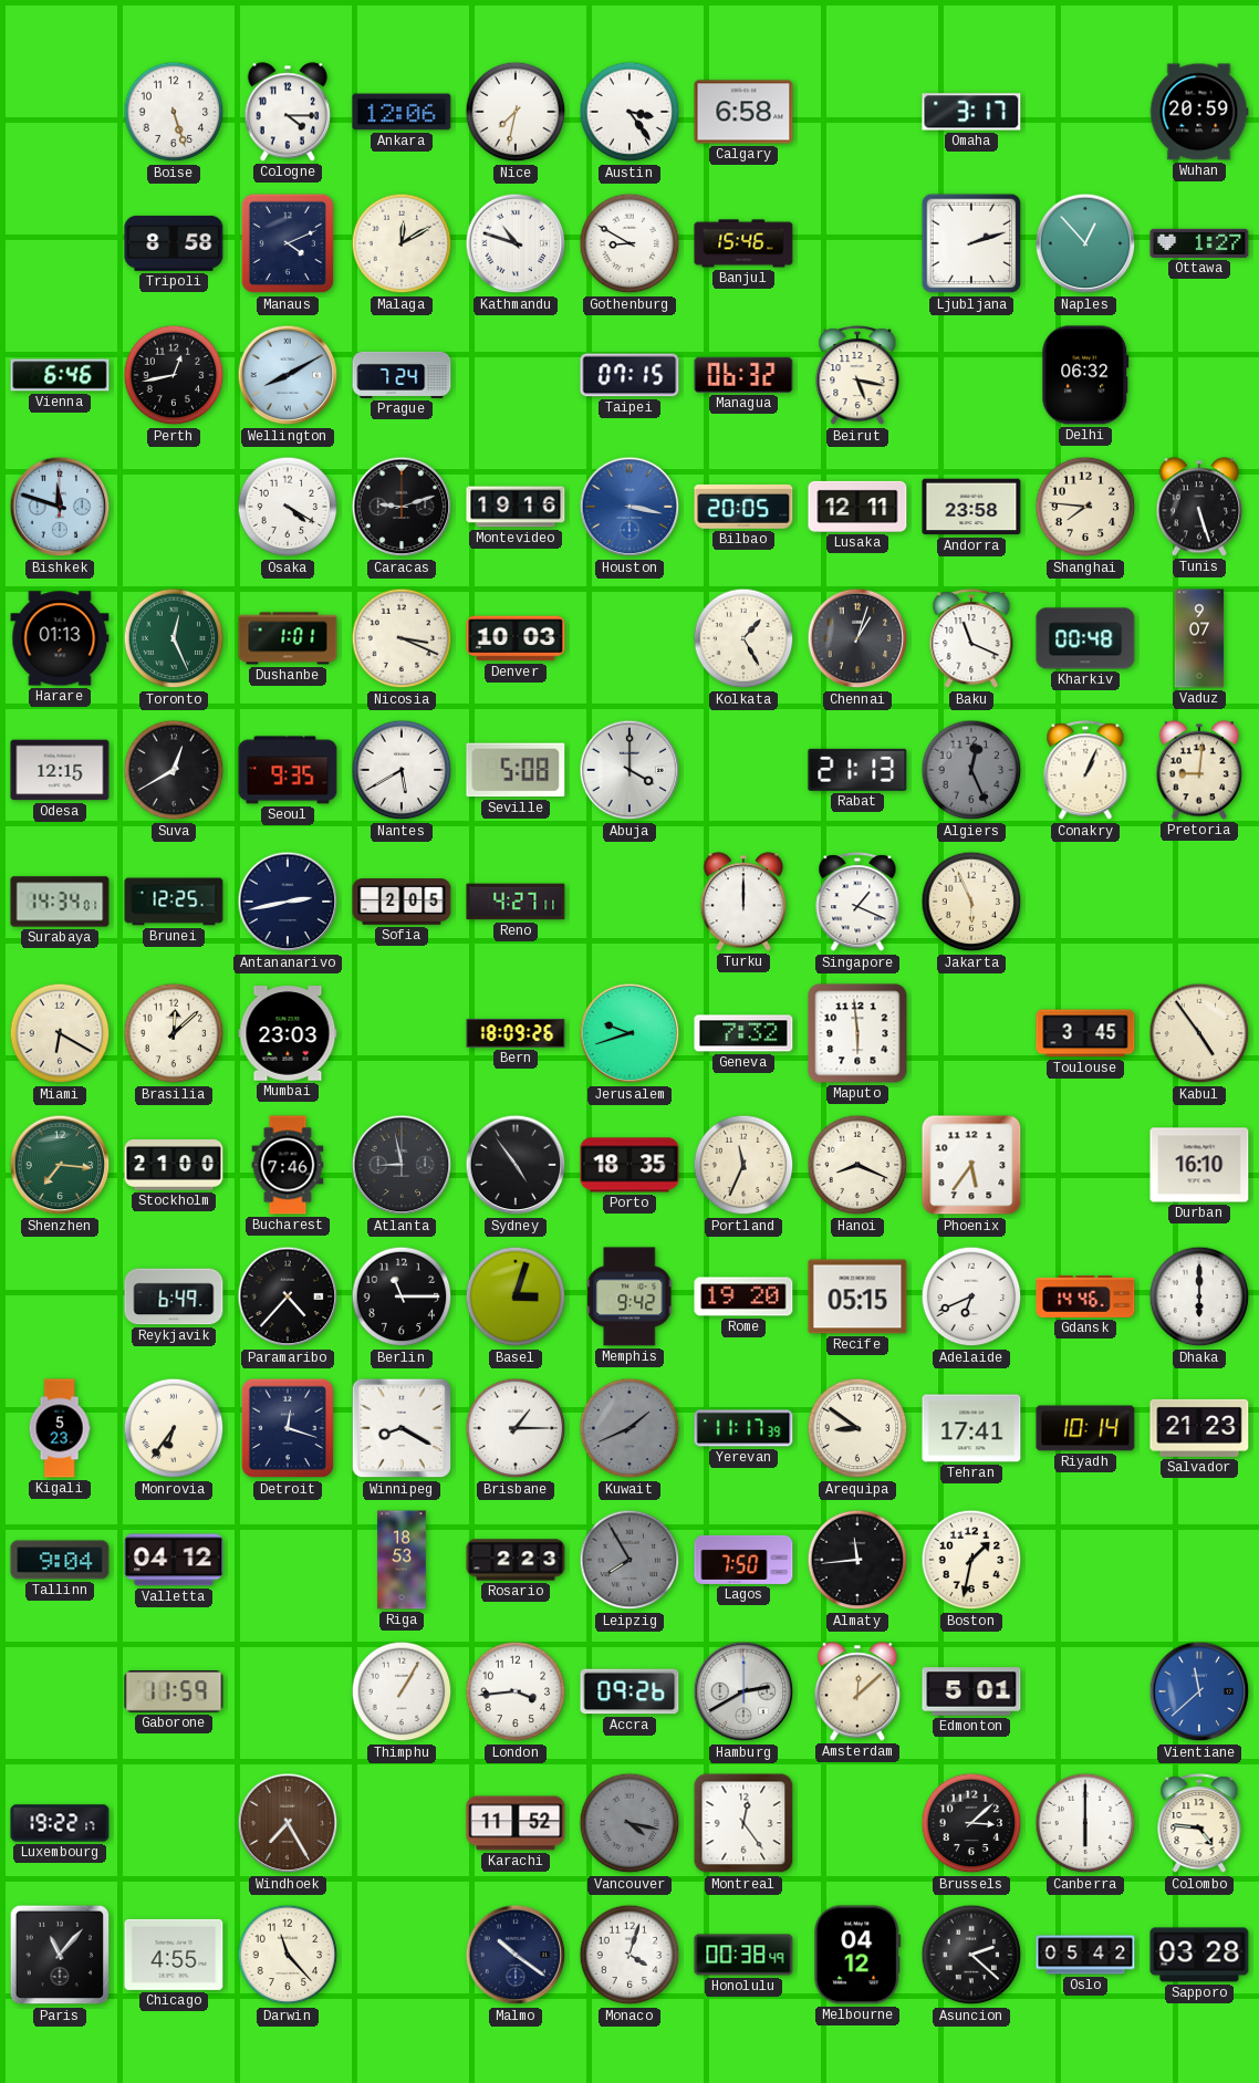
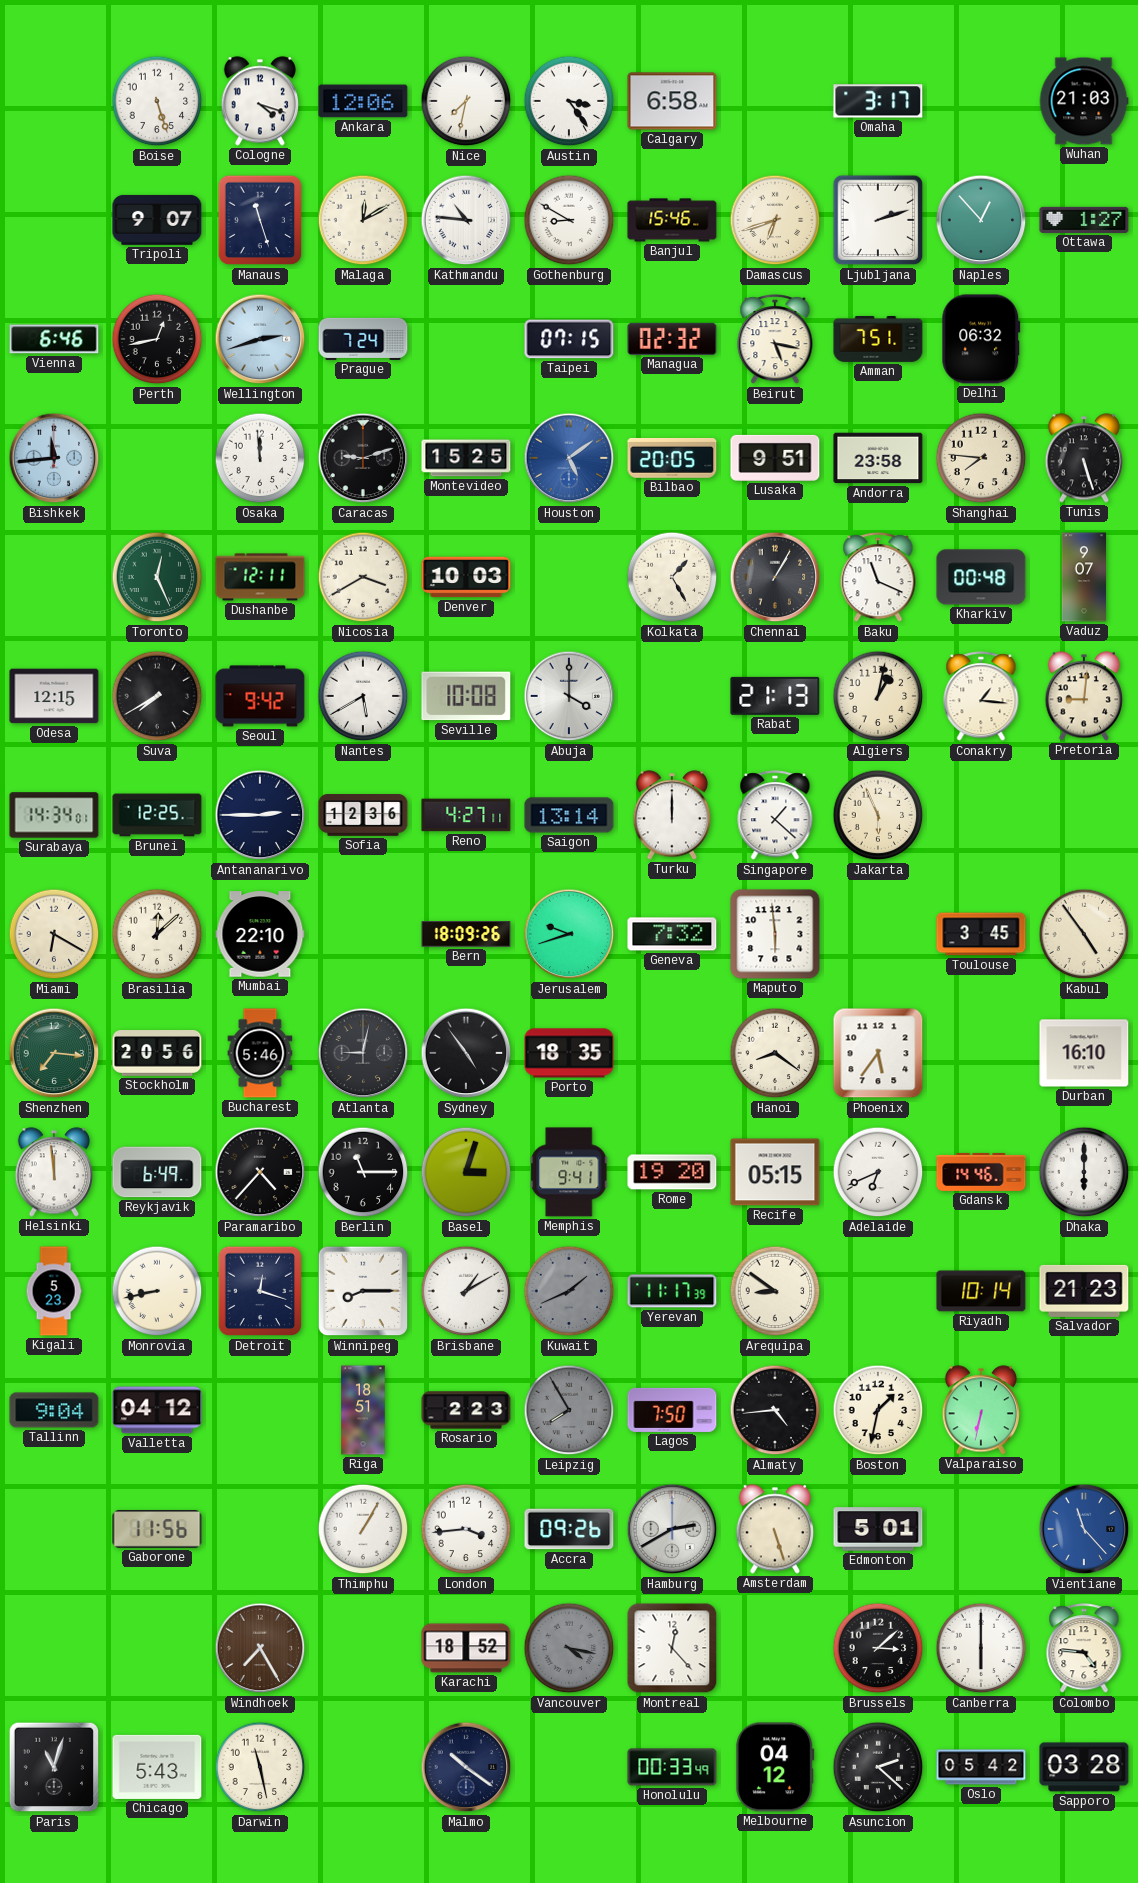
Cologne: 4:15 -> 4:18 (260, 101)
Wuhan: 20:59 -> 21:03 (1084, 101)
Tripoli: 8:58 -> 9:07 (157, 220)
Manaus: 4:11 -> 11:27 (260, 220)
Kathmandu: 10:48 -> 10:46 (466, 220)
Damascus: none -> 6:42 (775, 220)
Wellington: 8:10 -> 2:42 (260, 339)
Managua: 06:32 -> 02:32 (672, 339)
Amman: none -> 7:51 (878, 339)
Bishkek: 11:48 -> 11:44 (54, 458)
Osaka: 4:20 -> 11:59 (260, 458)
Montevideo: 19:16 -> 15:25 (466, 458)
Houston: 3:17 -> 5:09 (569, 458)
Lusaka: 12:11 -> 9:51 (775, 458)
Harare: 01:13 -> none (60, 638)
Dushanbe: 1:01 -> 12:11 (260, 577)
Nicosia: 3:19 -> 3:40 (363, 577)
Chennai: 1:03 -> 1:05 (775, 577)
Suva: 12:40 -> 7:40 (157, 696)
Seoul: 9:35 -> 9:42 (260, 696)
Seville: 5:08 -> 10:08 (466, 696)
Algiers: 12:26 -> 1:02 (878, 696)
Algiers dial: grey -> cream (878, 696)
Conakry: 1:04 -> 1:16 (981, 697)
Antananarivo: 2:43 -> 2:45 (260, 815)
Sofia: 2:05 -> 12:36 (363, 815)
Saigon: none -> 13:14 (569, 815)
Singapore: 1:19 -> 1:22 (775, 816)
Mumbai: 23:03 -> 22:10 (260, 934)
Stockholm: 21:00 -> 20:56 (157, 1054)
Bucharest: 7:46 -> 5:46 (260, 1053)
Atlanta: 8:58 -> 9:02 (363, 1053)
Portland: 11:34 -> none (743, 1165)
Hanoi: 8:19 -> 8:21 (775, 1053)
Helsinki: none -> 11:59 (54, 1172)
Memphis: 9:42 -> 9:41 (569, 1172)
Monrovia: 6:36 -> 8:43 (157, 1291)
Winnipeg: 8:20 -> 8:15 (363, 1291)
Brisbane: 1:15 -> 1:10 (466, 1291)
Tehran: 17:41 -> none (971, 1428)
Riga: 18:53 -> 18:51 (363, 1410)
Almaty: 11:44 -> 4:44 (775, 1410)
Valparaiso: none -> 6:32 (981, 1410)
Gaborone: 11:59 -> 11:56 (157, 1530)
Amsterdam: 12:08 -> 5:27 (775, 1529)
Vientiane: 11:38 -> 11:23 (1084, 1529)
Luxembourg: 19:22 -> none (60, 1823)
Karachi: 11:52 -> 18:52 (466, 1648)
Montreal: 12:24 -> 12:23 (672, 1648)
Paris: 11:07 -> 11:03 (54, 1767)
Chicago: 4:55 -> 5:43 (157, 1767)
Darwin: 11:23 -> 11:28 (260, 1767)
Monaco: 4:03 -> none (629, 1955)
Honolulu: 00:38 -> 00:33 (672, 1767)
